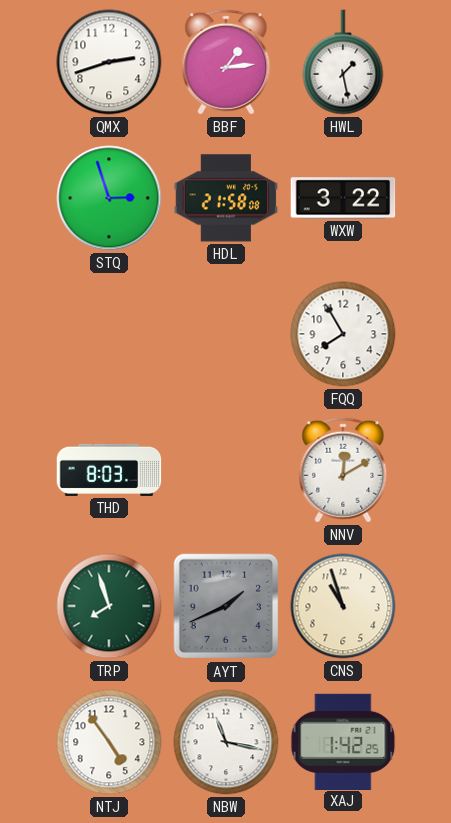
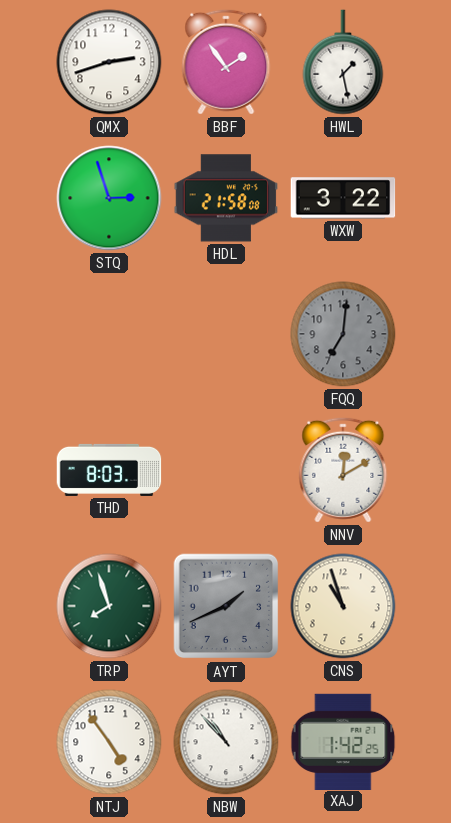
BBF: 1:14 -> 1:54 (226, 62)
FQQ: 7:55 -> 7:01 (343, 334)
FQQ dial: white -> grey (343, 334)
NBW: 11:17 -> 10:53 (226, 742)
